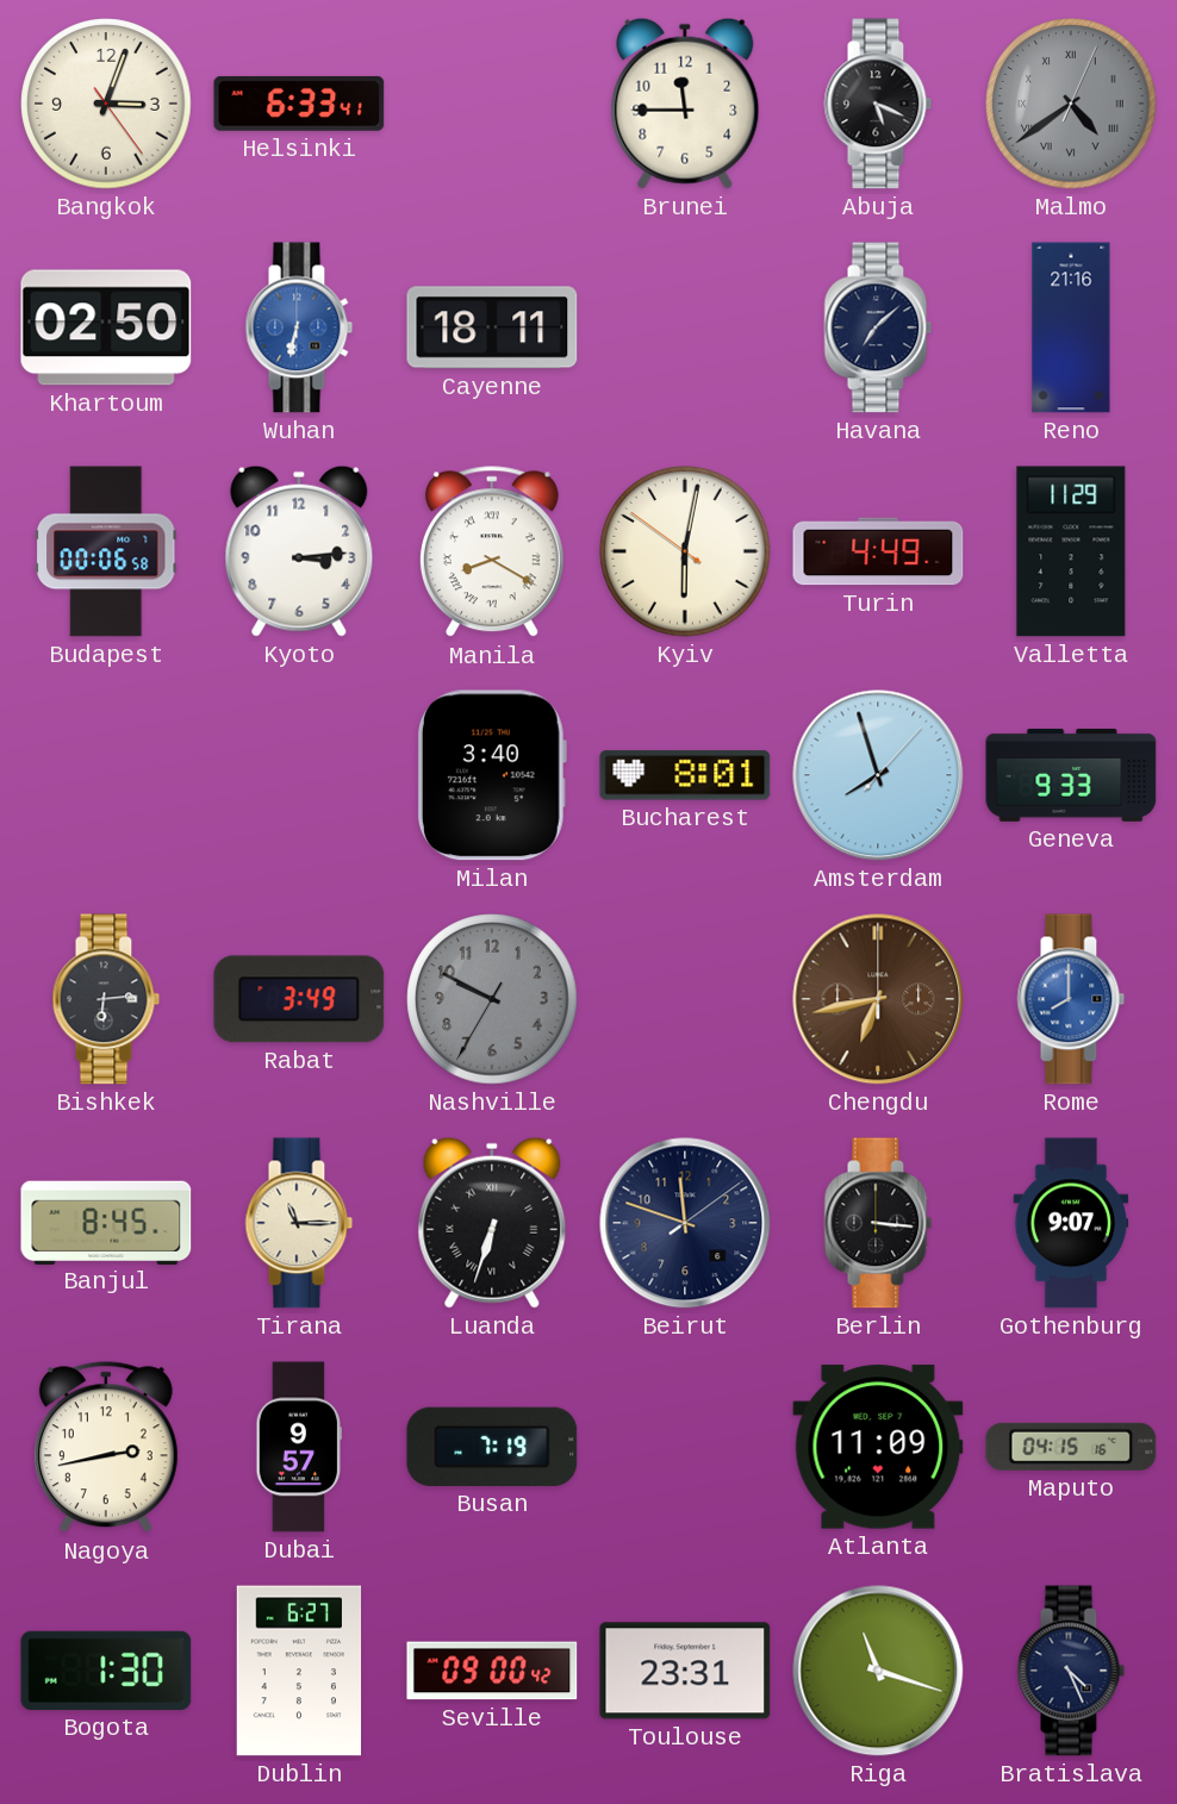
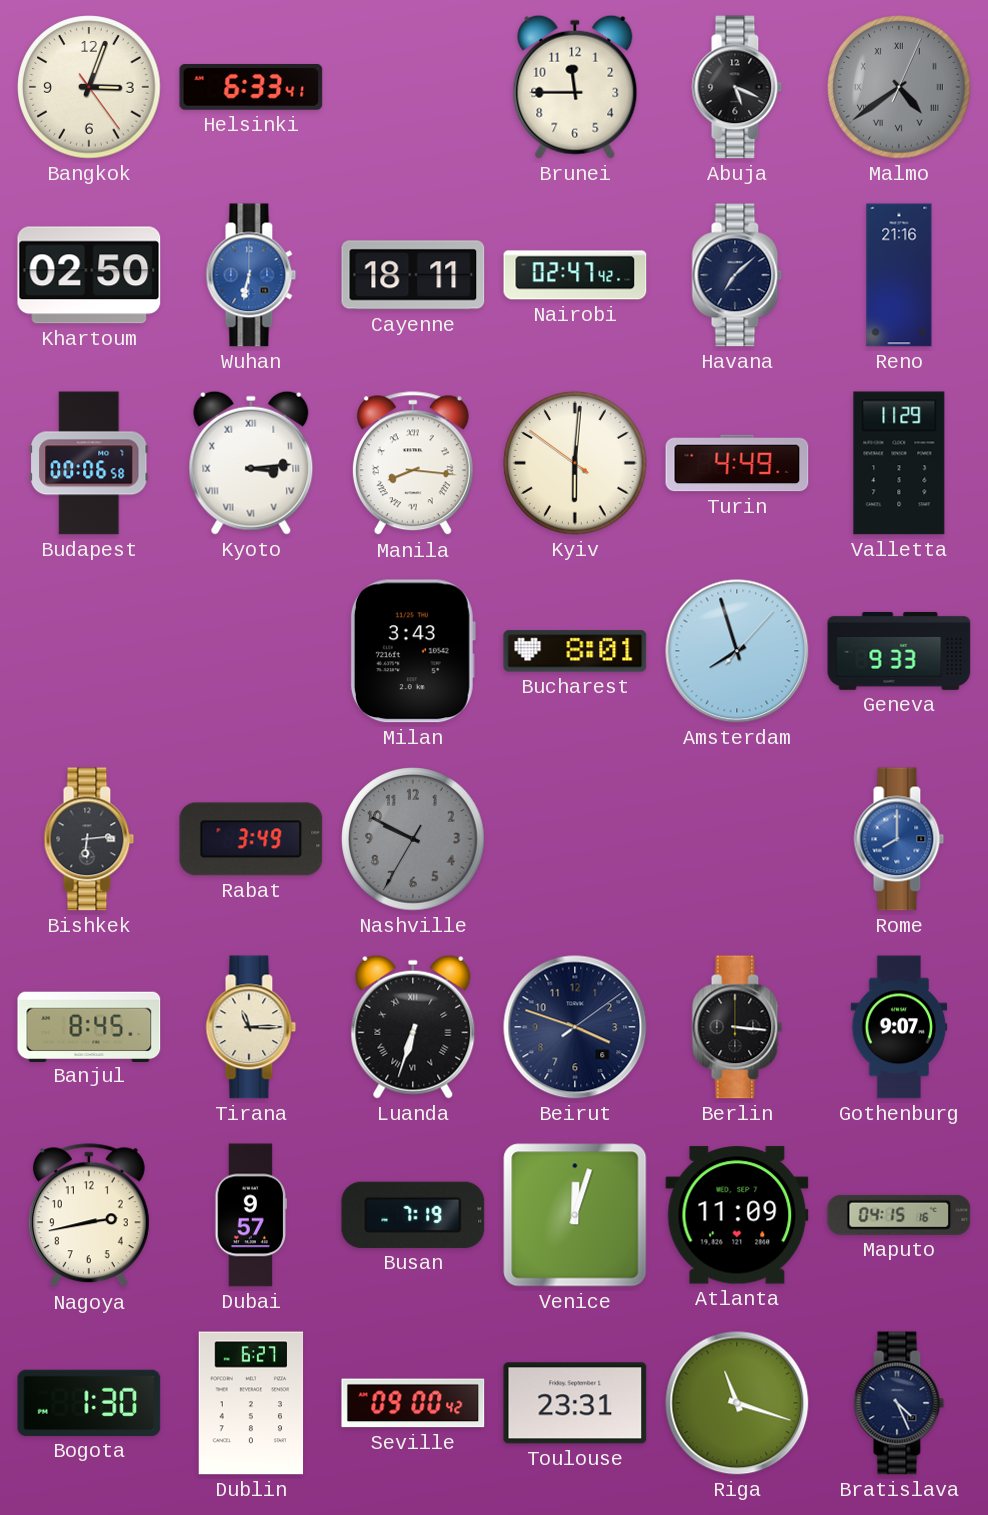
Nairobi: none -> 02:47 (575, 275)
Kyoto numerals: Arabic -> Roman (251, 463)
Manila: 8:20 -> 8:16 (413, 464)
Kyiv: 6:01 -> 6:00 (575, 463)
Milan: 3:40 -> 3:43 (413, 651)
Chengdu: 6:43 -> none (878, 999)
Beirut: 11:48 -> 3:48 (575, 1027)
Venice: none -> 12:03 (575, 1215)
